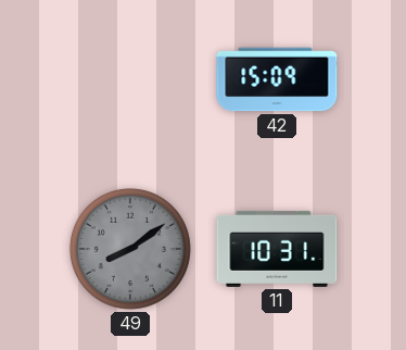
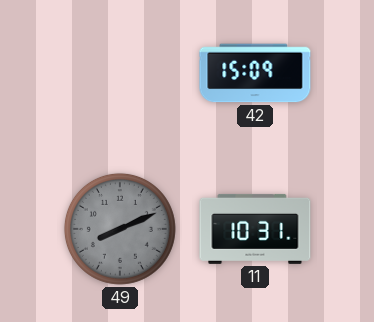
49: 8:09 -> 8:11 (120, 229)
